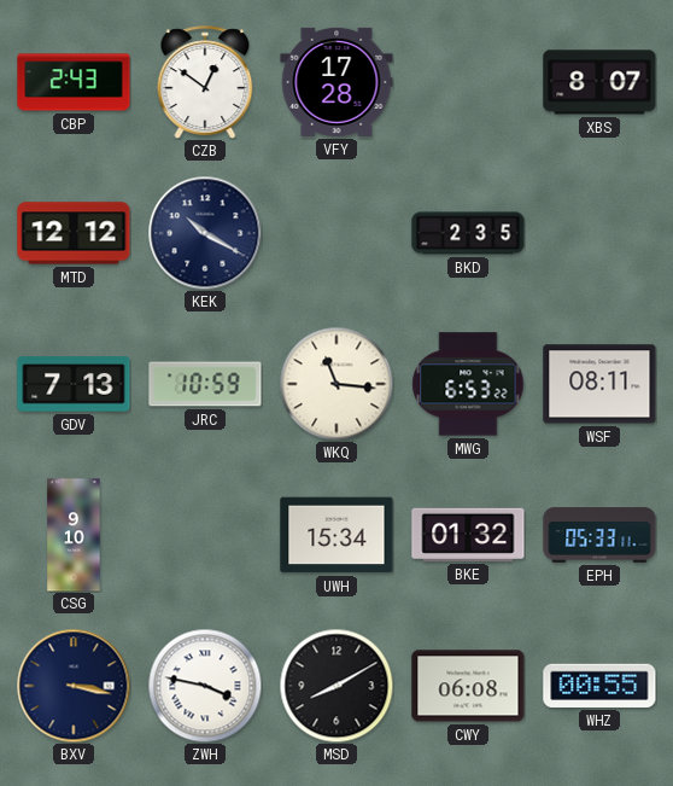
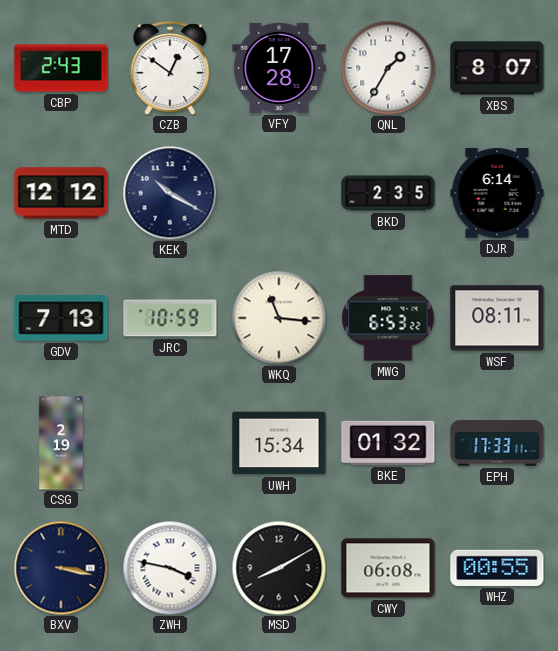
QNL: none -> 1:35 (388, 68)
DJR: none -> 6:14 (497, 193)
CSG: 9:10 -> 2:19 (61, 443)
EPH: 05:33 -> 17:33 (497, 443)
